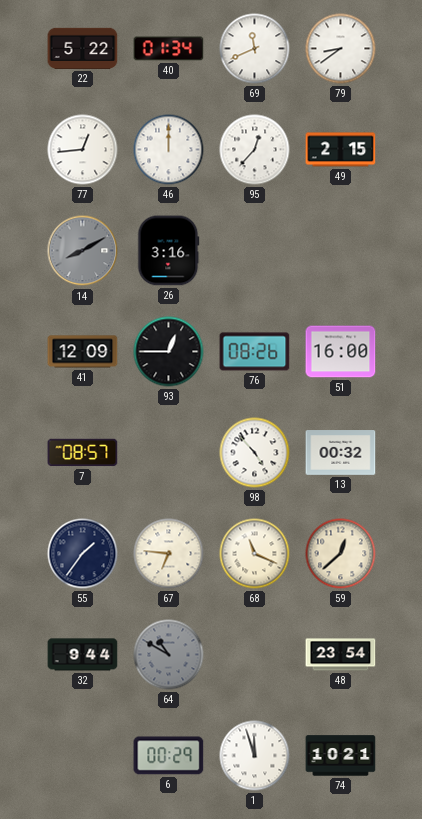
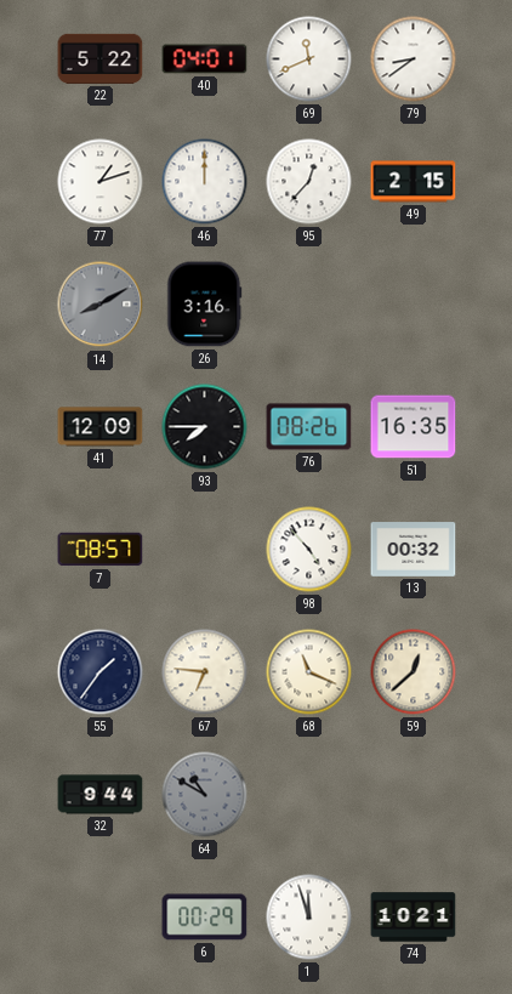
40: 01:34 -> 04:01 (205, 59)
77: 12:44 -> 1:12 (101, 182)
93: 12:45 -> 7:45 (205, 427)
51: 16:00 -> 16:35 (414, 427)
48: 23:54 -> none (341, 655)
